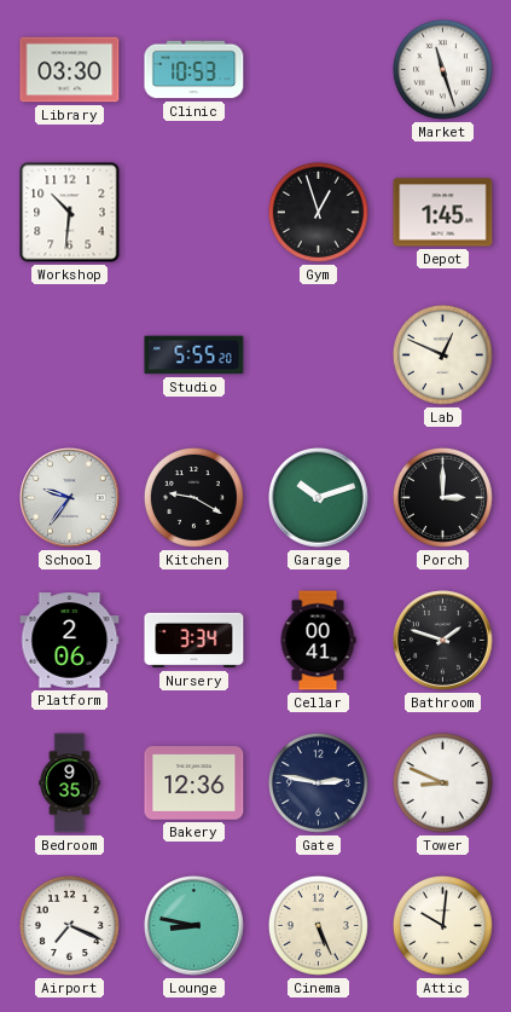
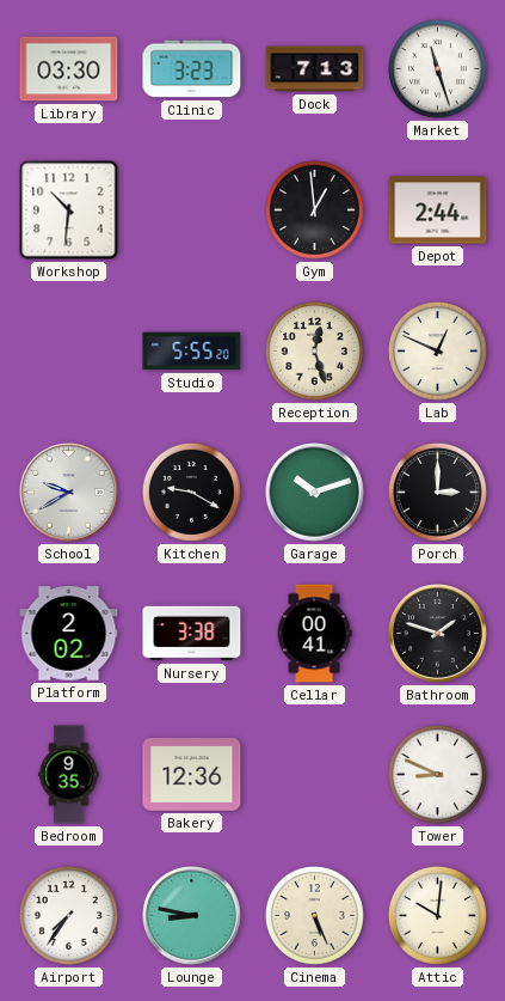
Clinic: 10:53 -> 3:23 (192, 69)
Dock: none -> 7:13 (315, 69)
Gym: 12:57 -> 12:59 (314, 209)
Depot: 1:45 -> 2:44 (438, 210)
Reception: none -> 12:27 (314, 350)
School: 9:36 -> 9:40 (69, 493)
Platform: 2:06 -> 2:02 (69, 634)
Nursery: 3:34 -> 3:38 (192, 634)
Gate: 2:47 -> none (318, 782)
Airport: 7:19 -> 7:36 (68, 915)
